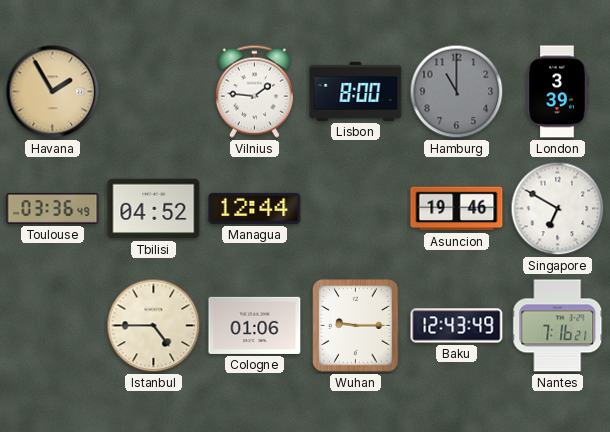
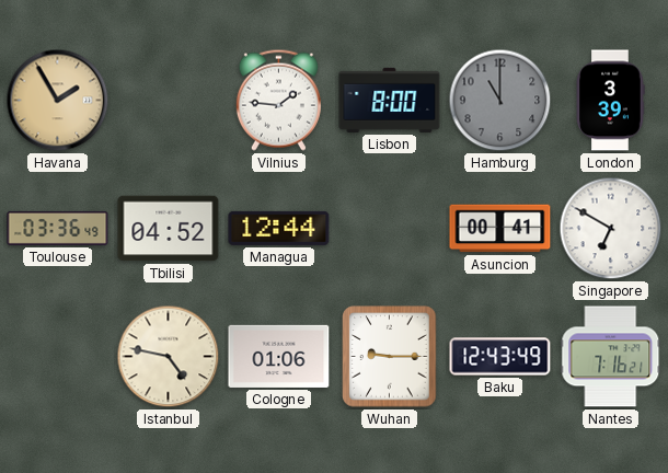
Asuncion: 19:46 -> 00:41 (500, 229)
Istanbul: 4:45 -> 4:47 (169, 357)
